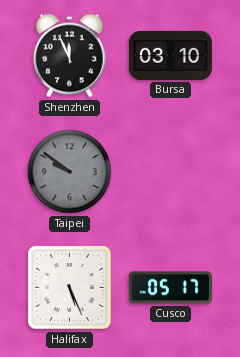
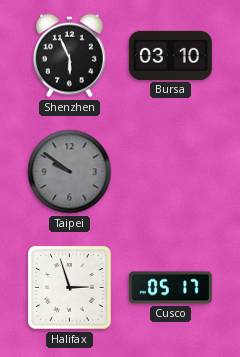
Shenzhen: 11:56 -> 5:56 (70, 56)
Halifax: 5:26 -> 2:57 (70, 288)
